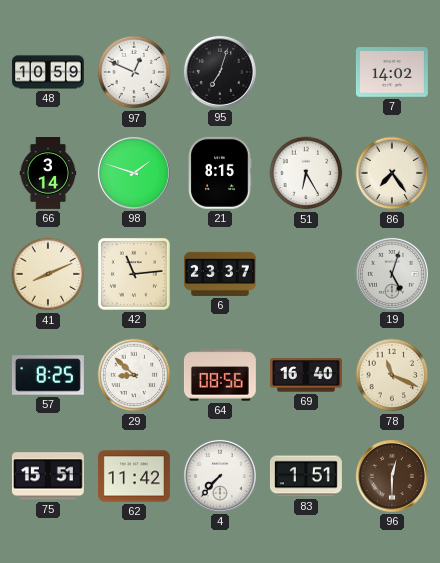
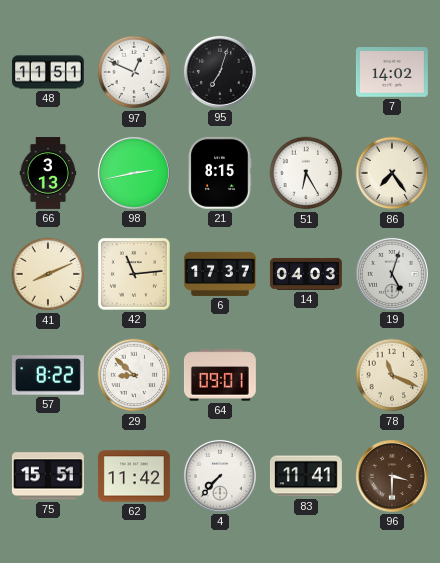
48: 10:59 -> 11:51 (48, 72)
66: 3:14 -> 3:13 (48, 174)
98: 1:48 -> 2:43 (134, 173)
6: 23:37 -> 17:37 (220, 274)
14: none -> 04:03 (306, 274)
57: 8:25 -> 8:22 (48, 375)
64: 08:56 -> 09:01 (220, 375)
69: 16:40 -> none (306, 375)
83: 1:51 -> 11:41 (306, 476)
96: 12:30 -> 3:30 (392, 476)
